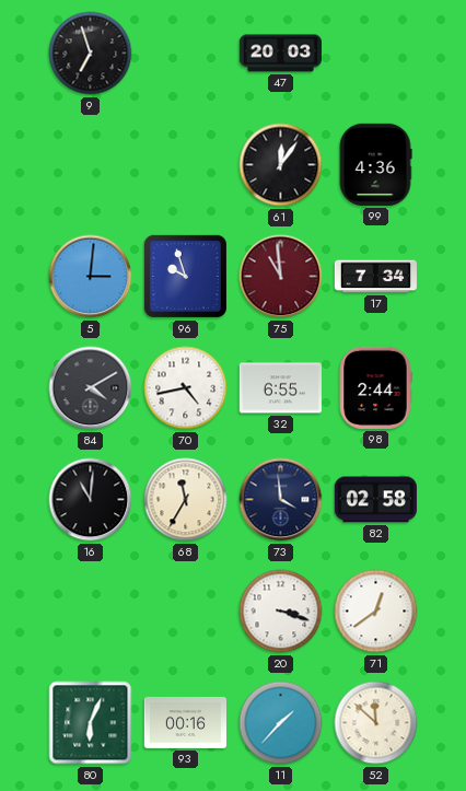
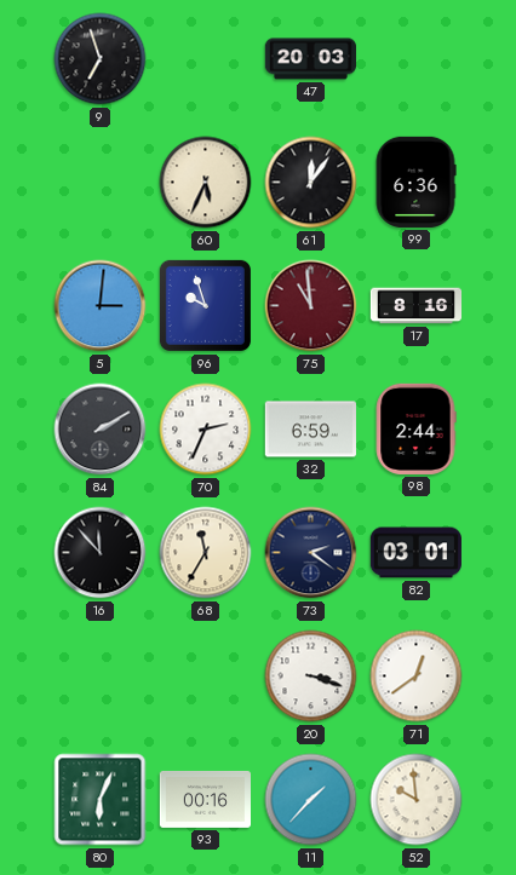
60: none -> 5:34 (206, 183)
99: 4:36 -> 6:36 (415, 182)
17: 7:34 -> 8:16 (415, 306)
84: 4:10 -> 2:10 (101, 430)
70: 4:43 -> 2:34 (206, 430)
32: 6:55 -> 6:59 (310, 430)
16: 11:01 -> 11:53 (101, 553)
73: 3:59 -> 2:21 (311, 553)
82: 02:58 -> 03:01 (415, 553)
52: 11:52 -> 9:59 (417, 800)
